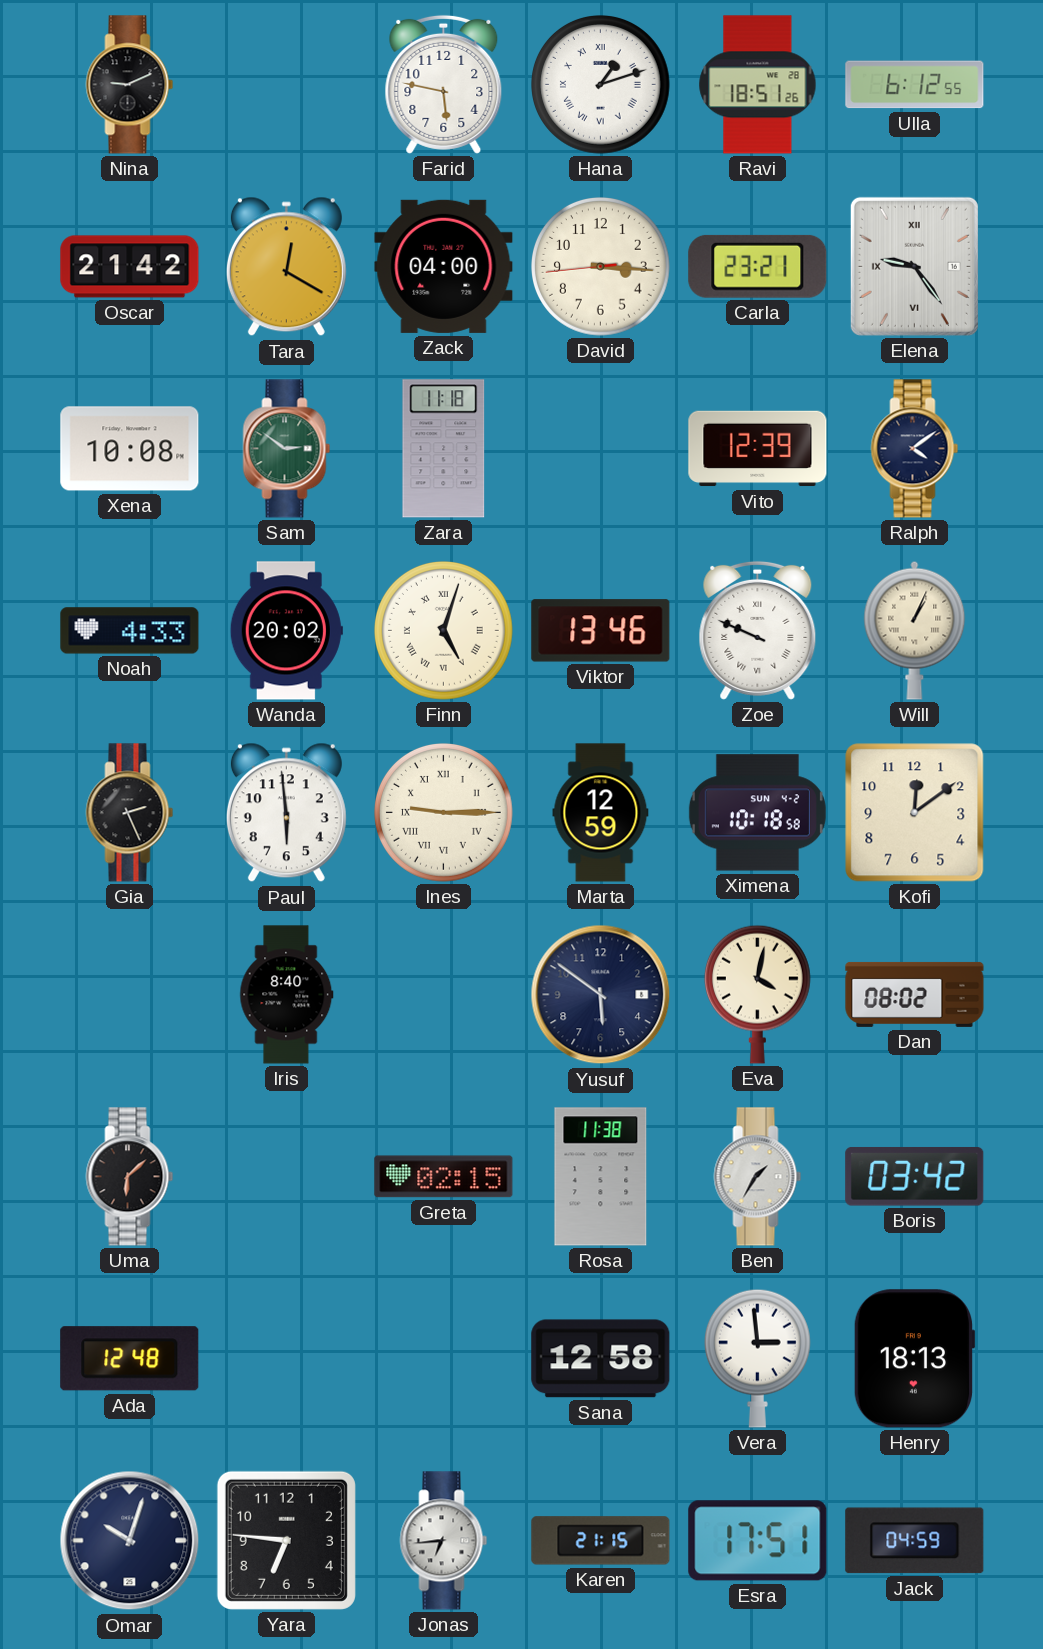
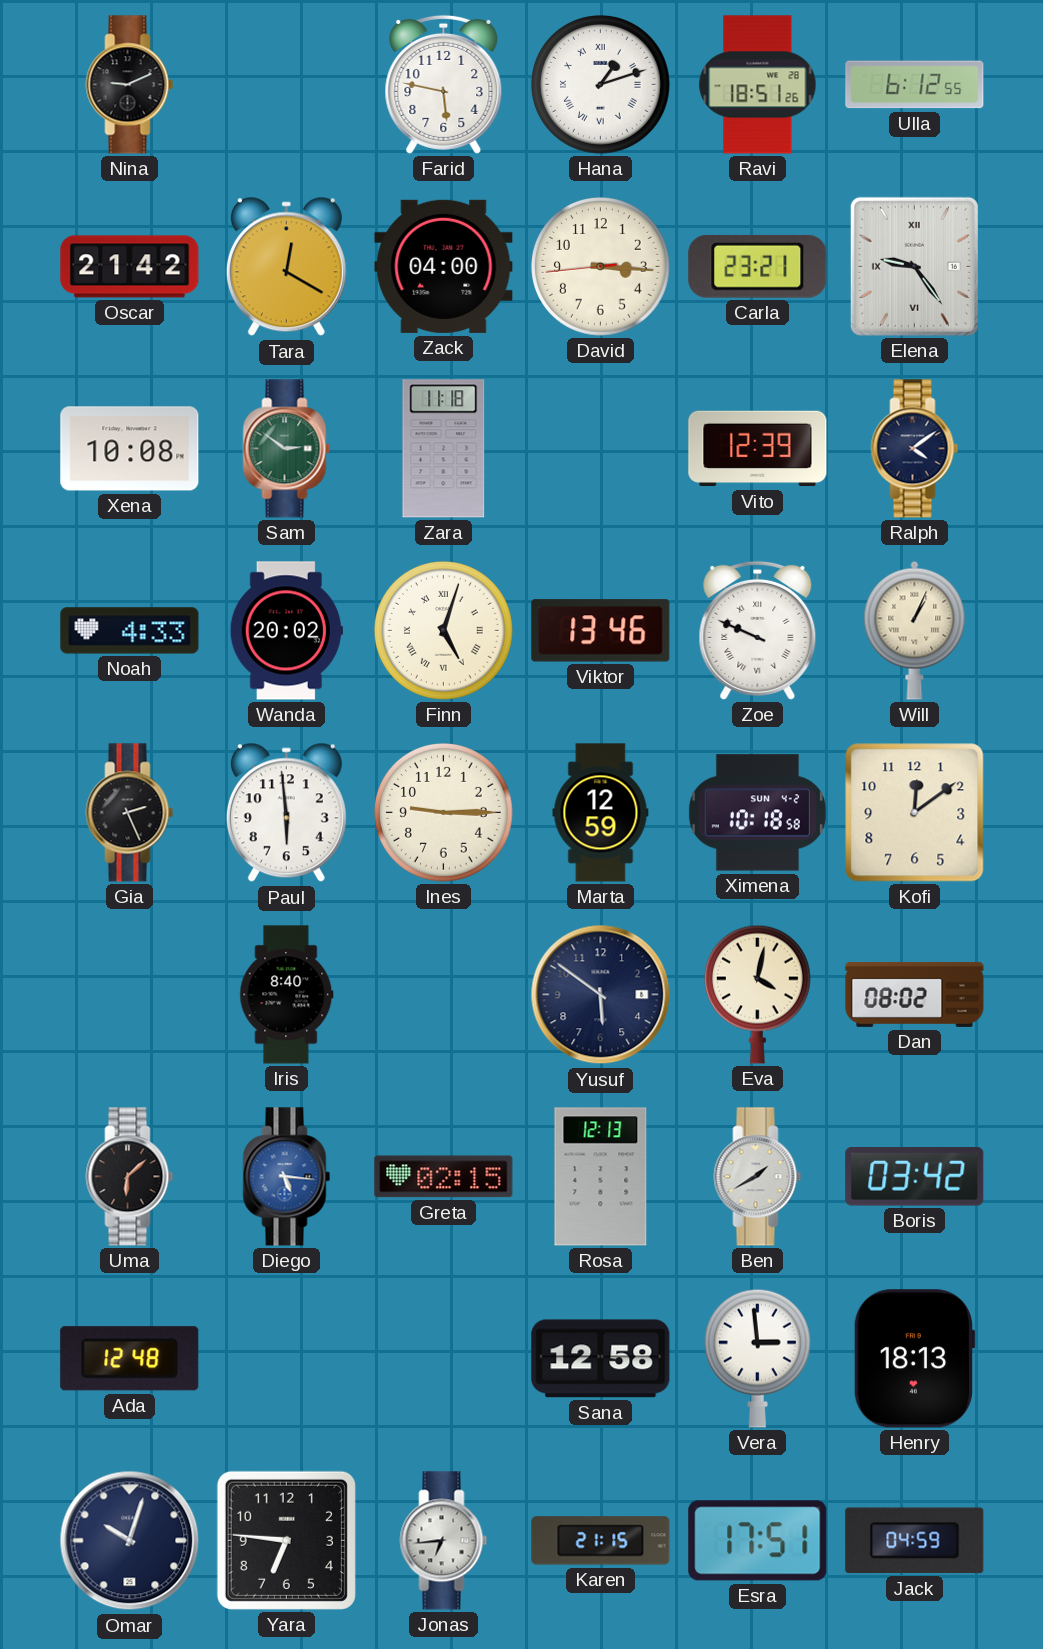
Ines numerals: Roman -> Arabic (444, 813)
Diego: none -> 5:16 (287, 1177)
Rosa: 11:38 -> 12:13 (601, 1177)
Ben: 1:35 -> 1:40 (758, 1177)
